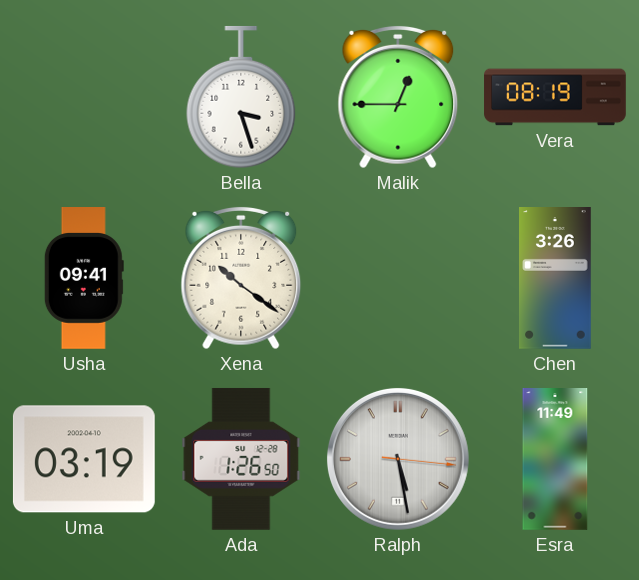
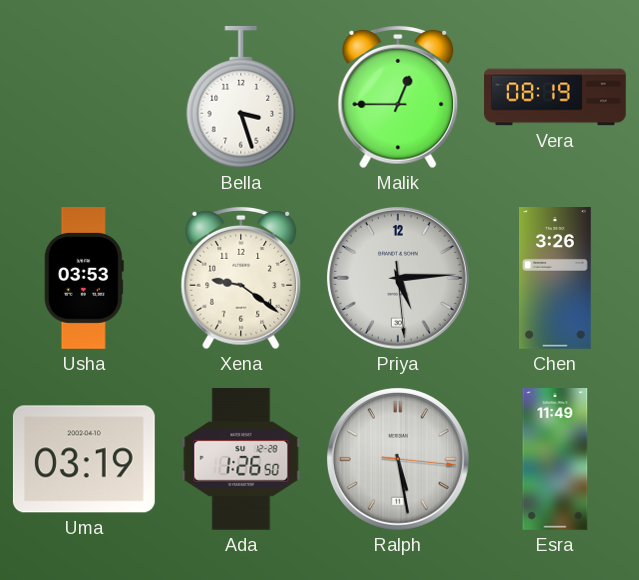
Usha: 09:41 -> 03:53 (84, 279)
Xena: 10:21 -> 9:21 (241, 278)
Priya: none -> 5:14 (398, 278)
